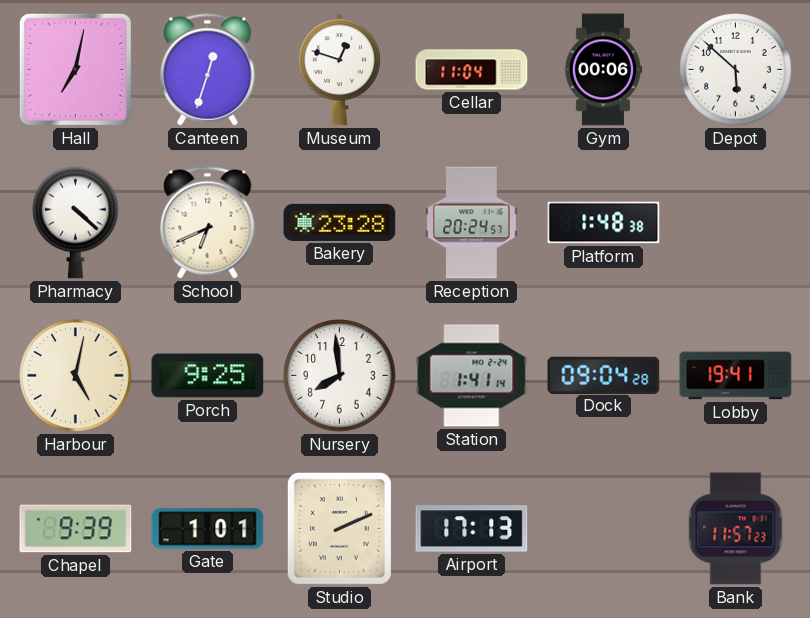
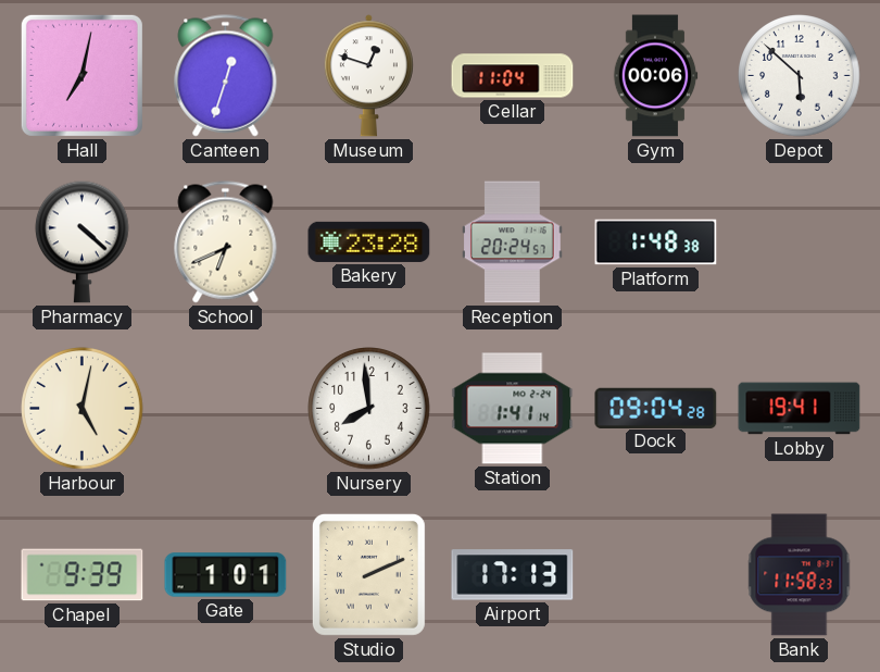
Porch: 9:25 -> none (208, 376)
Bank: 11:57 -> 11:58 (800, 575)
